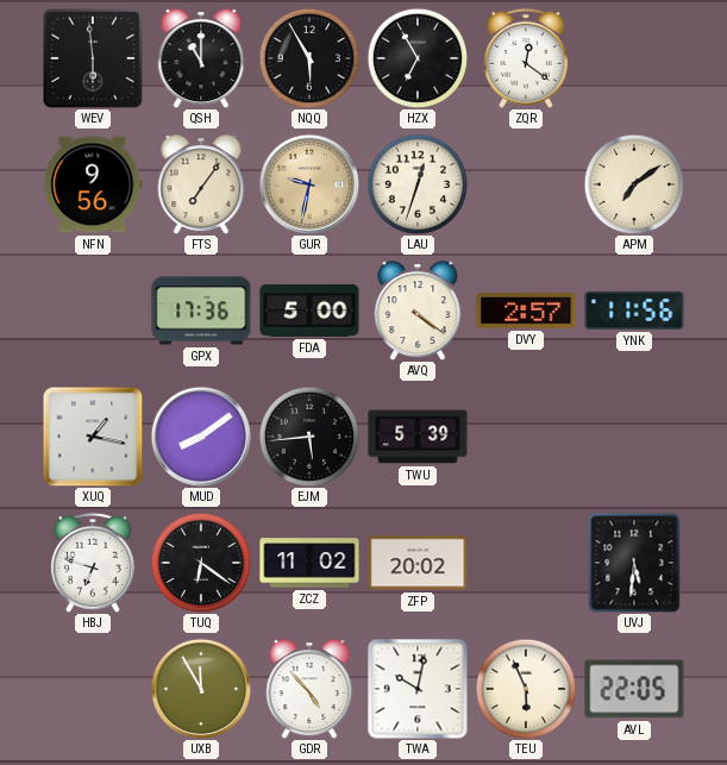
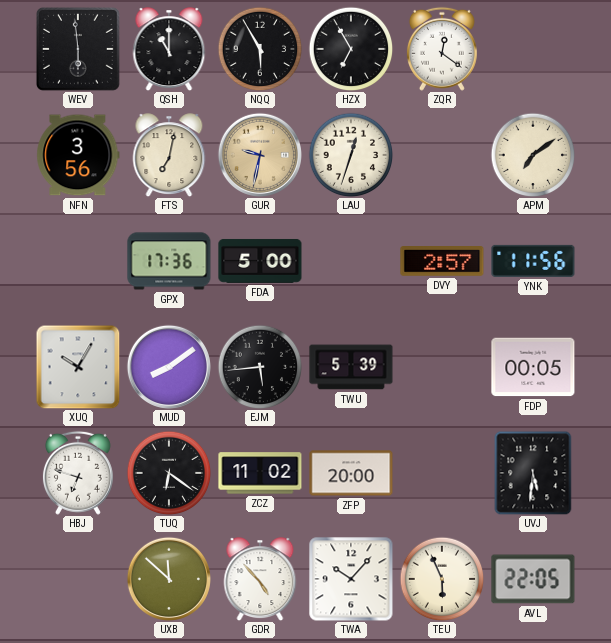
NFN: 9:56 -> 3:56 (78, 155)
FTS: 7:06 -> 7:02 (169, 155)
AVQ: 4:21 -> none (418, 311)
XUQ: 1:17 -> 10:05 (78, 367)
FDP: none -> 00:05 (533, 367)
ZFP: 20:02 -> 20:00 (351, 473)
UXB: 11:55 -> 11:52 (169, 579)
TWA: 10:02 -> 10:07 (351, 579)
